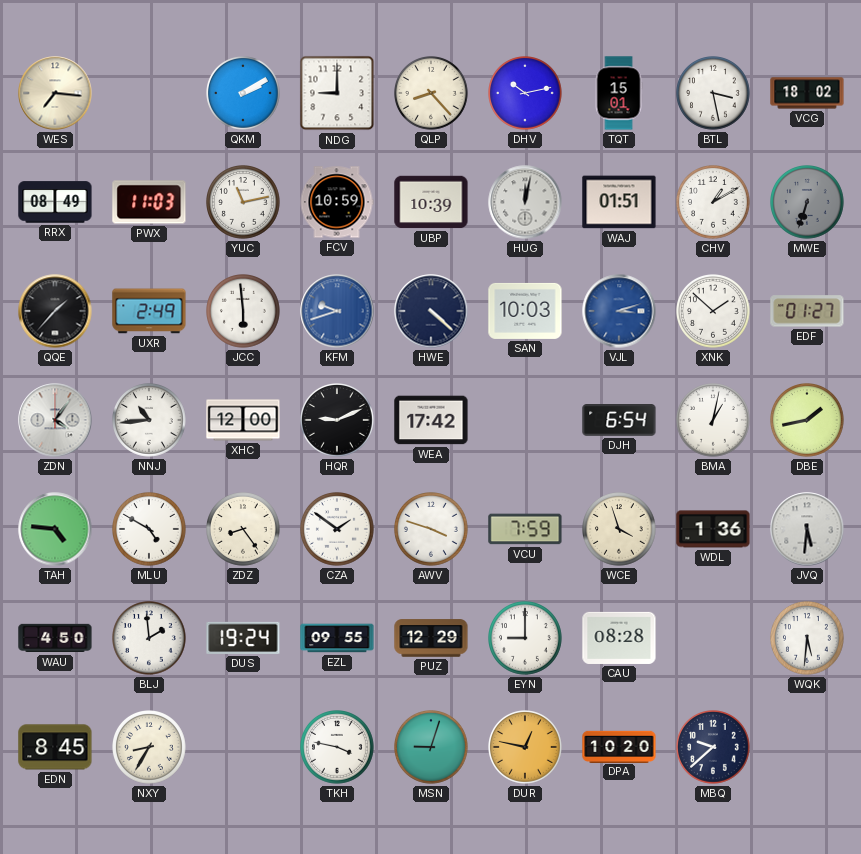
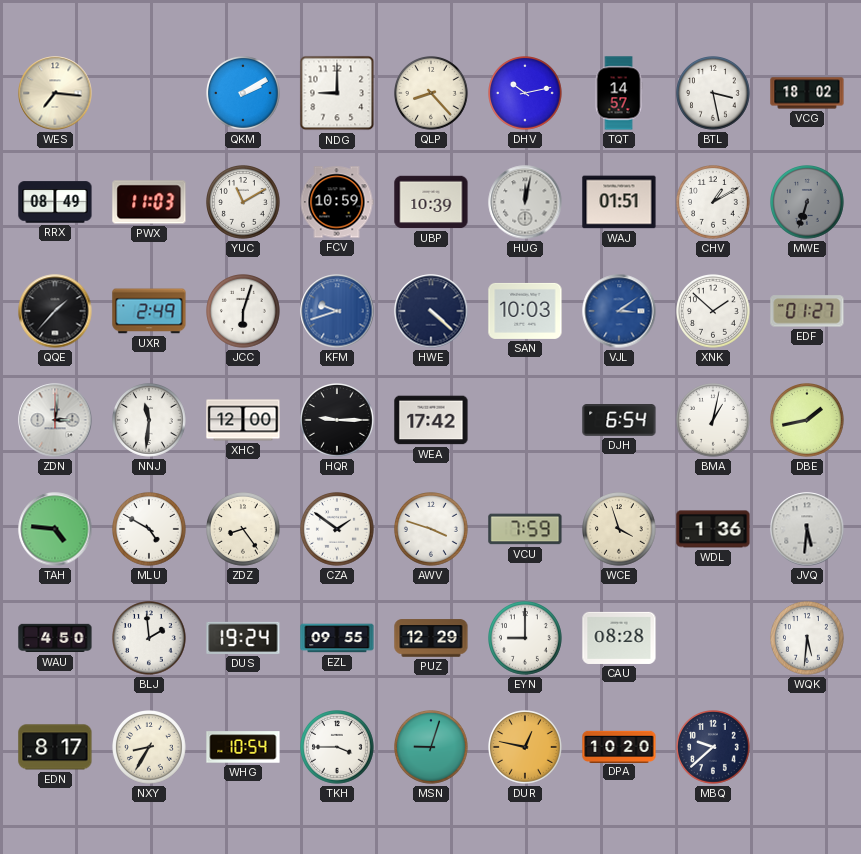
TQT: 15:01 -> 14:57 (619, 93)
YUC: 11:13 -> 11:10 (244, 203)
JCC: 5:59 -> 6:03 (244, 312)
VJL: 3:12 -> 3:09 (619, 311)
ZDN: 4:06 -> 3:01 (55, 420)
NNJ: 10:44 -> 11:31 (150, 421)
HQR: 9:11 -> 9:15 (338, 421)
EDN: 8:45 -> 8:17 (55, 747)
WHG: none -> 10:54 (243, 747)
TKH: 3:47 -> 3:45 (338, 748)
